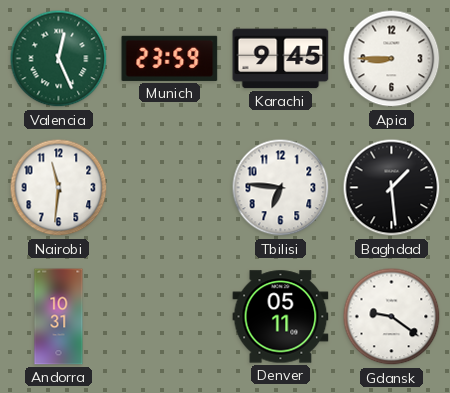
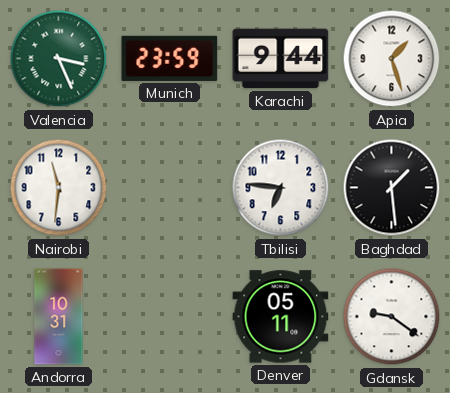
Valencia: 12:26 -> 3:26 (59, 59)
Karachi: 9:45 -> 9:44 (281, 59)
Apia: 8:45 -> 1:27 (392, 59)
